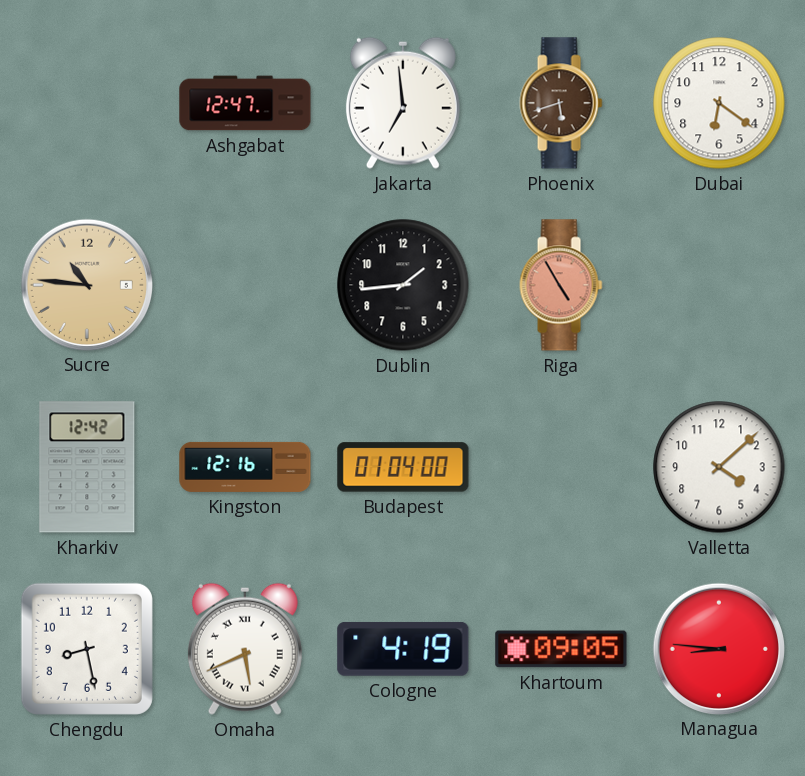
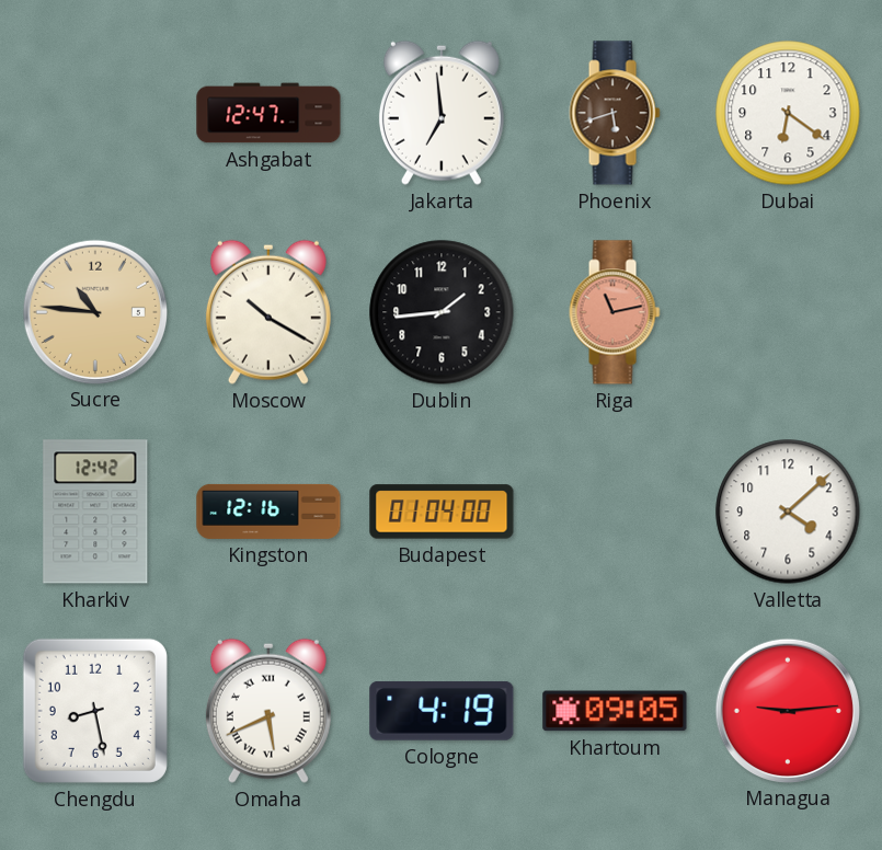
Moscow: none -> 10:20 (268, 312)
Riga: 4:55 -> 11:13 (615, 312)
Managua: 8:46 -> 9:14 (787, 710)
